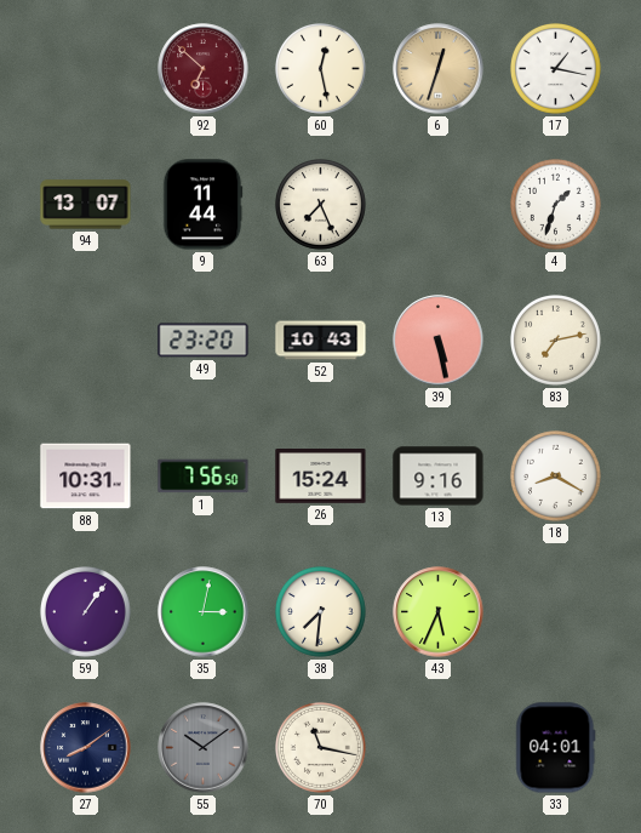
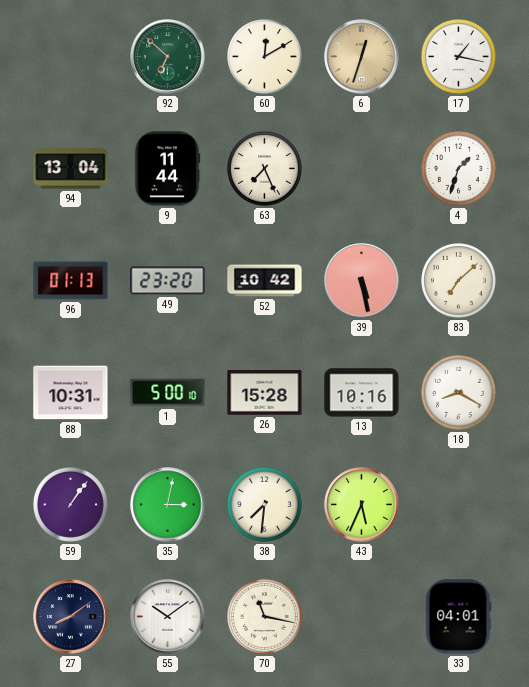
92 dial: burgundy -> green (168, 57)
60: 12:28 -> 12:10 (265, 57)
94: 13:07 -> 13:04 (71, 169)
96: none -> 01:13 (71, 281)
52: 10:43 -> 10:42 (265, 281)
83: 7:13 -> 7:08 (459, 281)
1: 7:56 -> 5:00 (168, 393)
26: 15:24 -> 15:28 (265, 393)
13: 9:16 -> 10:16 (362, 393)
55 dial: grey -> white (168, 617)
